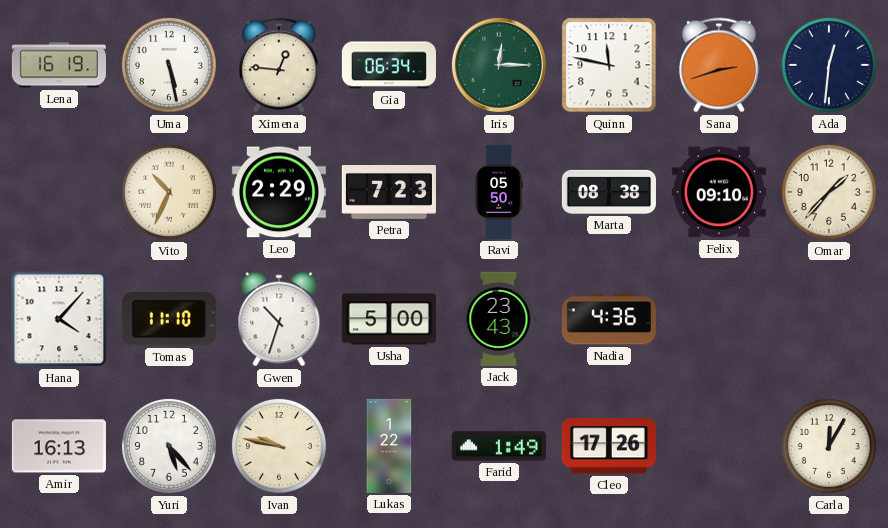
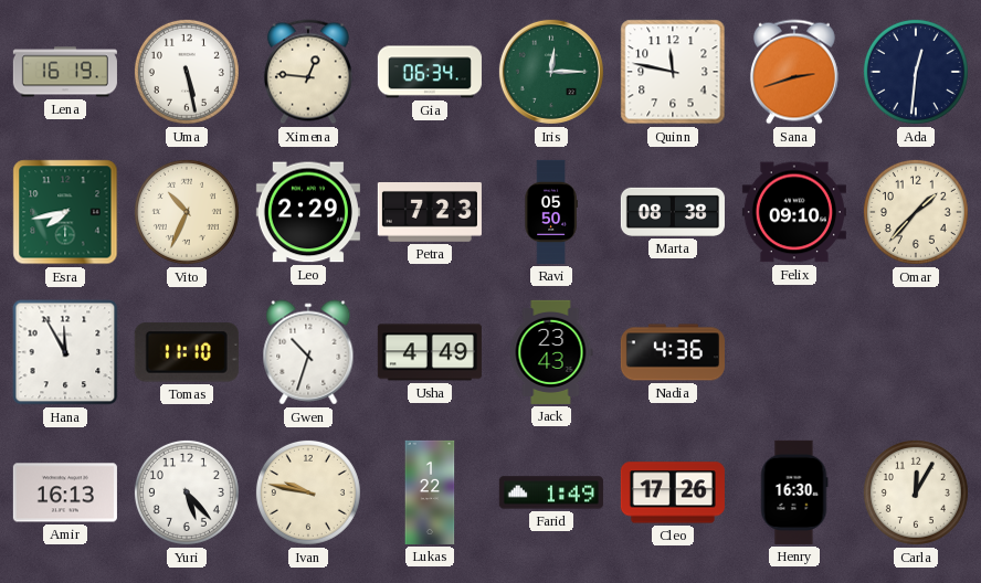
Esra: none -> 7:43 (65, 212)
Hana: 4:07 -> 11:55 (65, 352)
Usha: 5:00 -> 4:49 (430, 352)
Henry: none -> 16:30 (794, 492)
